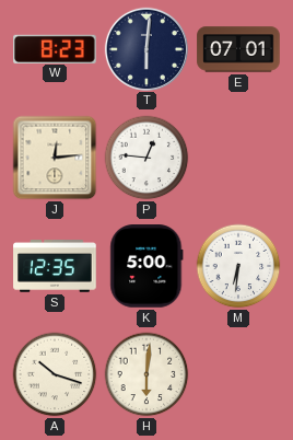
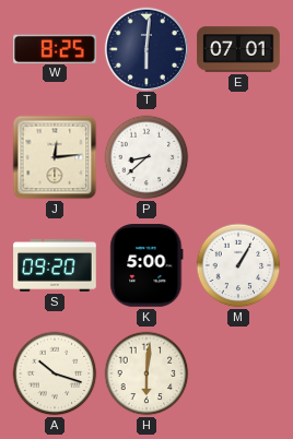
W: 8:23 -> 8:25 (55, 48)
P: 12:46 -> 8:38 (146, 157)
S: 12:35 -> 09:20 (55, 266)
M: 6:31 -> 1:05 (238, 265)
